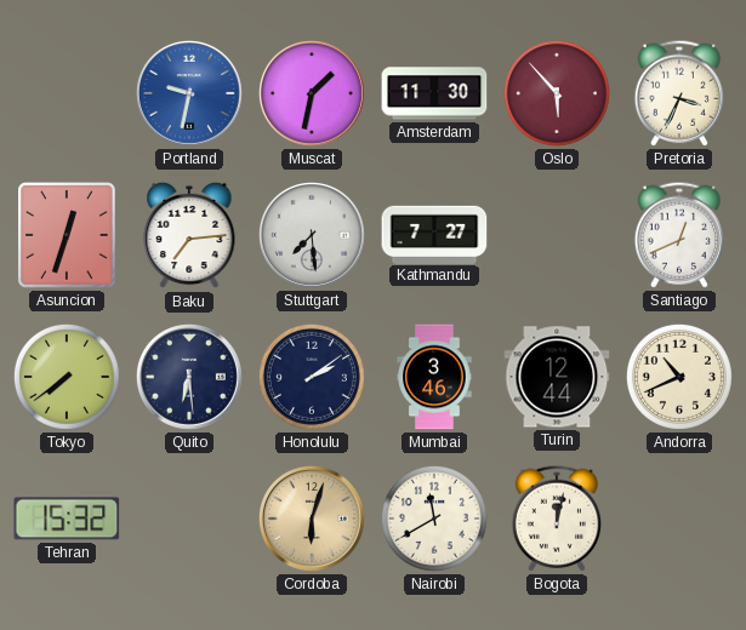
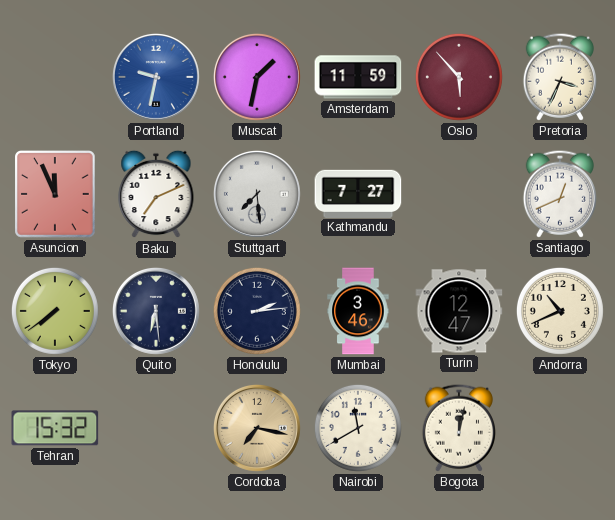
Amsterdam: 11:30 -> 11:59 (358, 77)
Asuncion: 12:33 -> 11:56 (56, 194)
Baku: 7:14 -> 7:11 (156, 194)
Honolulu: 2:09 -> 2:14 (257, 311)
Turin: 12:44 -> 12:47 (459, 311)
Cordoba: 6:03 -> 7:17 (257, 428)
